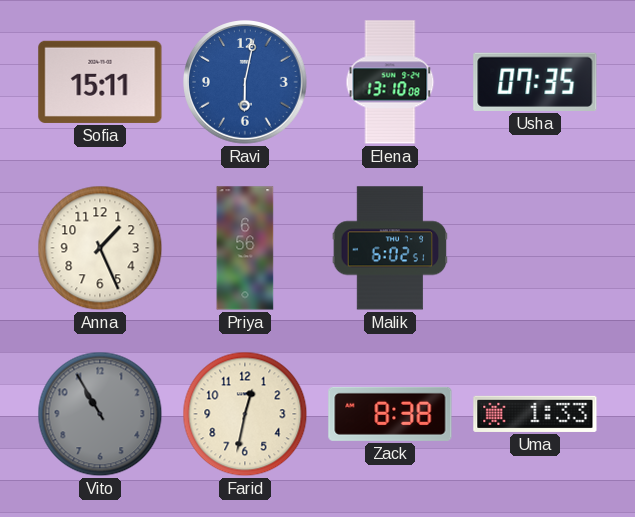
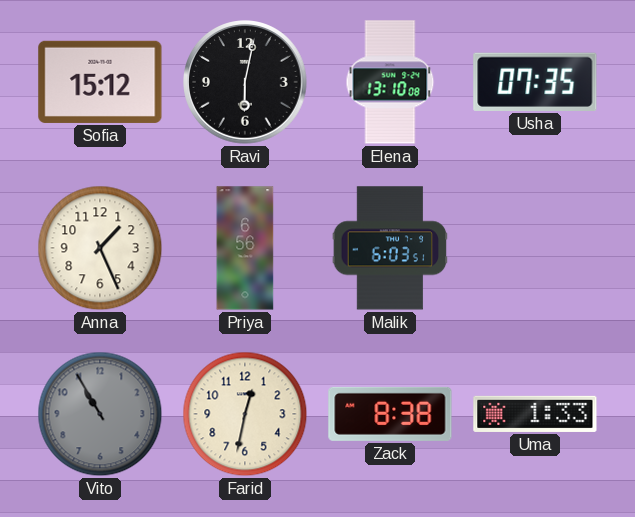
Sofia: 15:11 -> 15:12 (100, 82)
Ravi dial: blue -> black (246, 83)
Malik: 6:02 -> 6:03 (390, 248)
